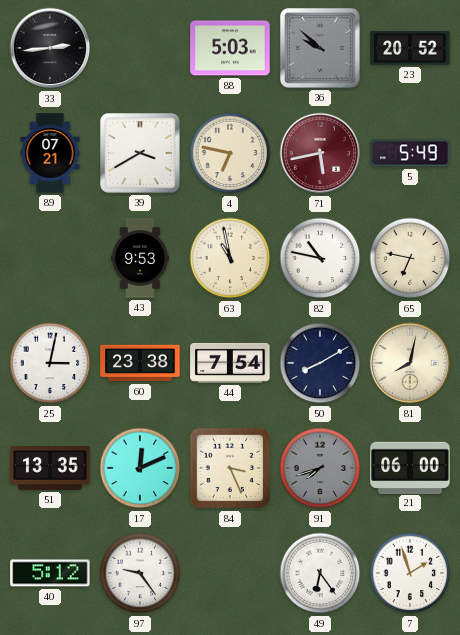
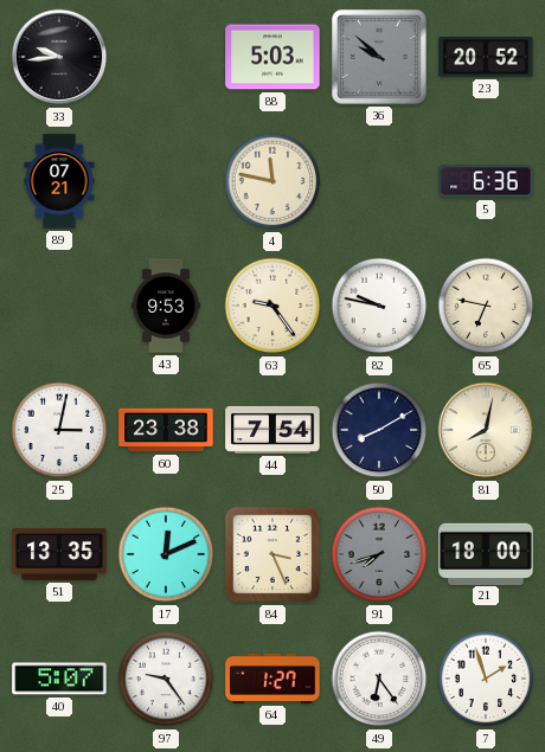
33: 2:44 -> 9:44 (59, 57)
39: 3:40 -> none (141, 154)
4: 6:47 -> 11:47 (272, 181)
71: 5:43 -> none (320, 153)
5: 5:49 -> 6:36 (486, 181)
63: 10:58 -> 9:24 (272, 306)
82: 10:47 -> 9:47 (379, 306)
21: 06:00 -> 18:00 (486, 553)
40: 5:12 -> 5:07 (59, 679)
64: none -> 1:27 (272, 679)
